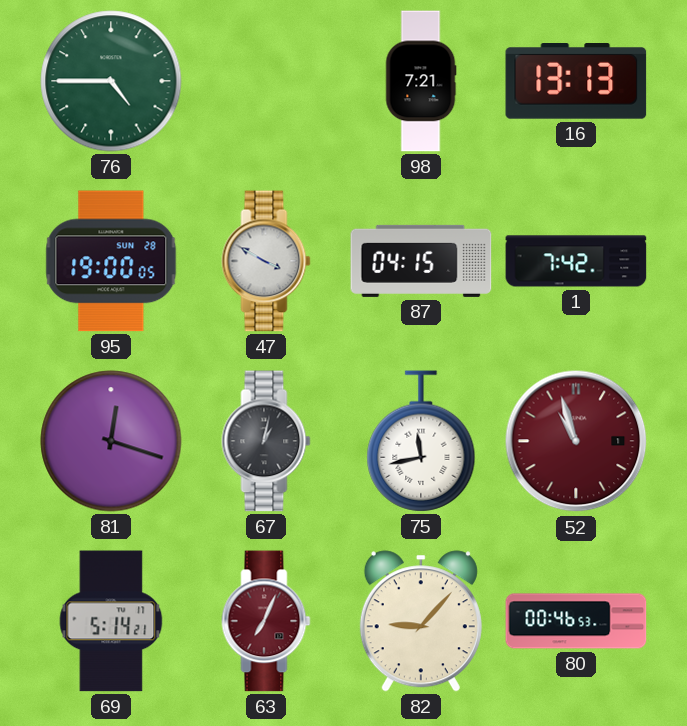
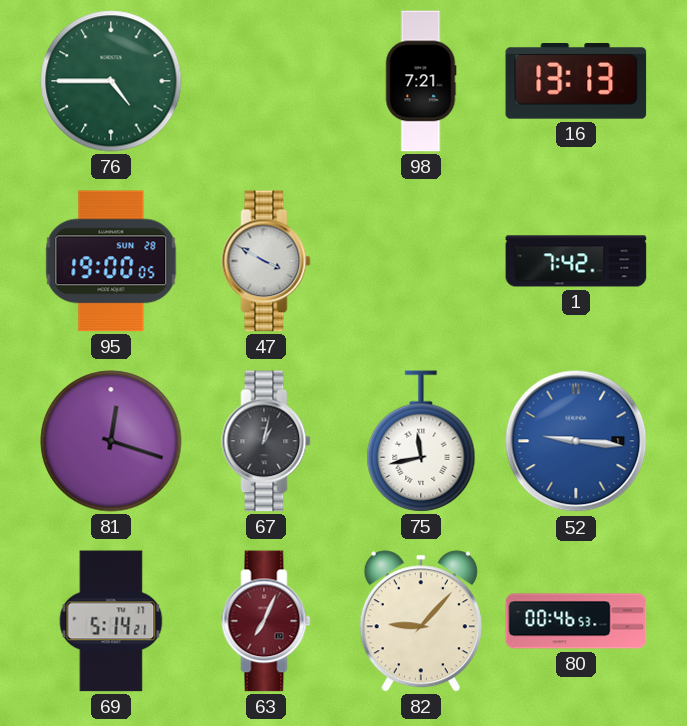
87: 04:15 -> none (421, 261)
52: 10:57 -> 9:16 (576, 441)
52 dial: burgundy -> blue (576, 441)
